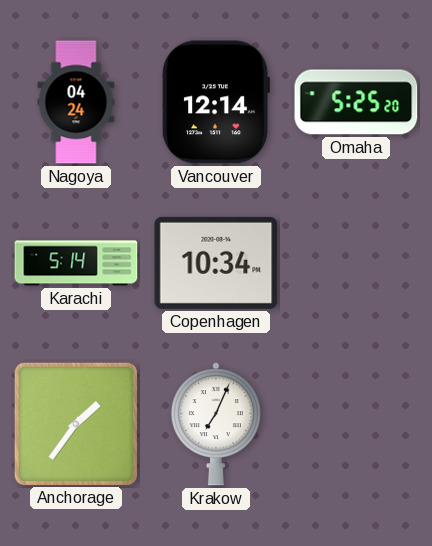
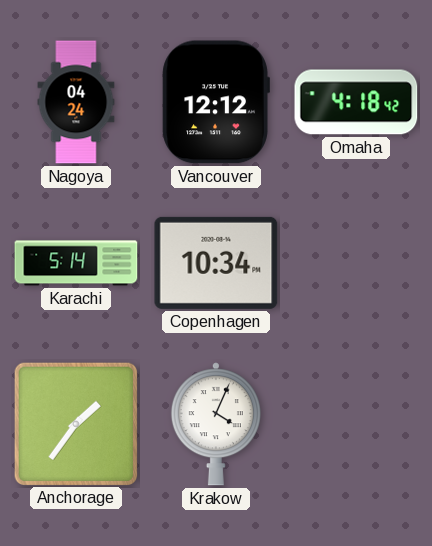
Vancouver: 12:14 -> 12:12 (216, 102)
Omaha: 5:25 -> 4:18 (356, 102)
Krakow: 7:04 -> 4:04 (216, 424)
